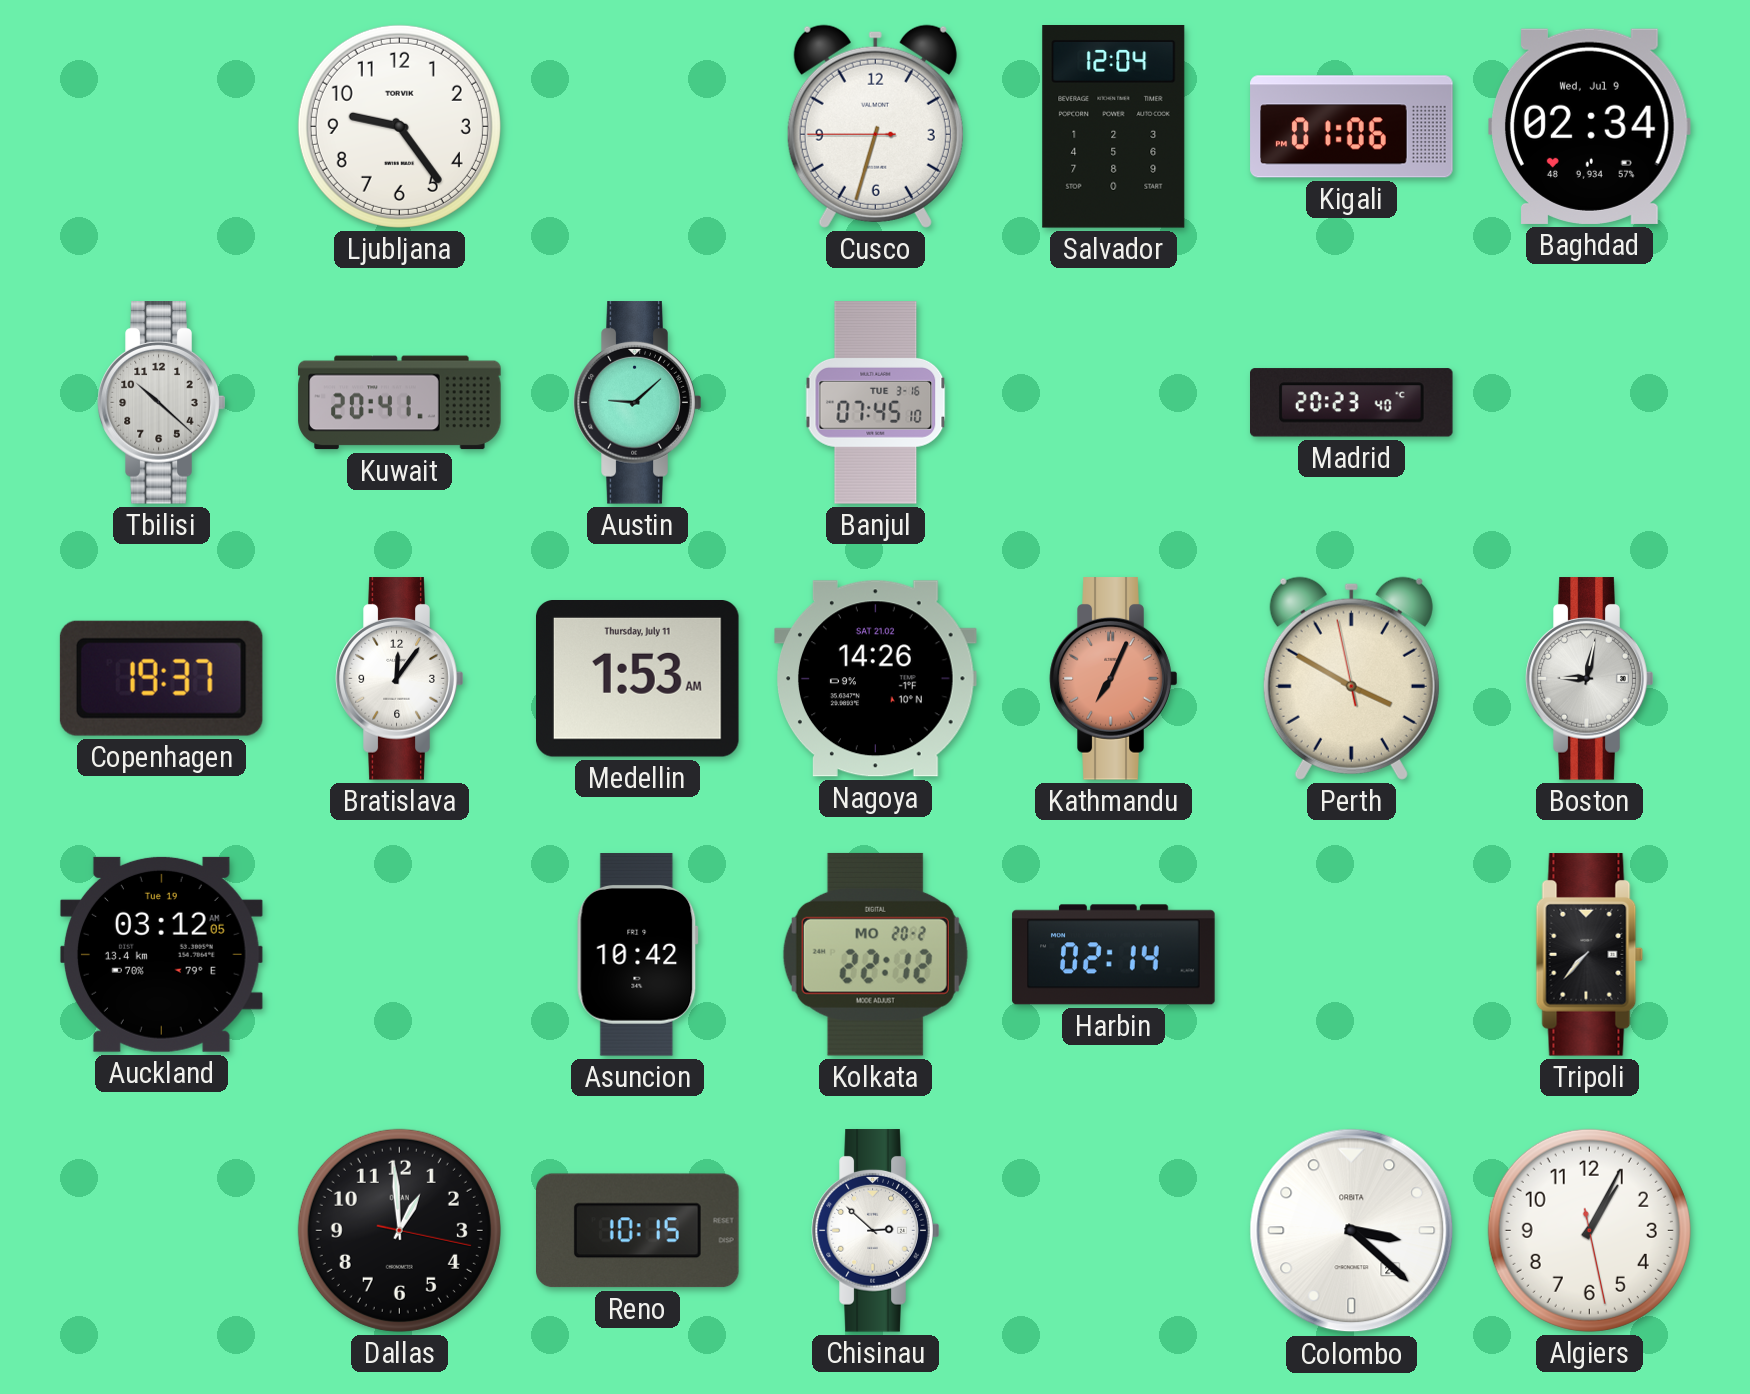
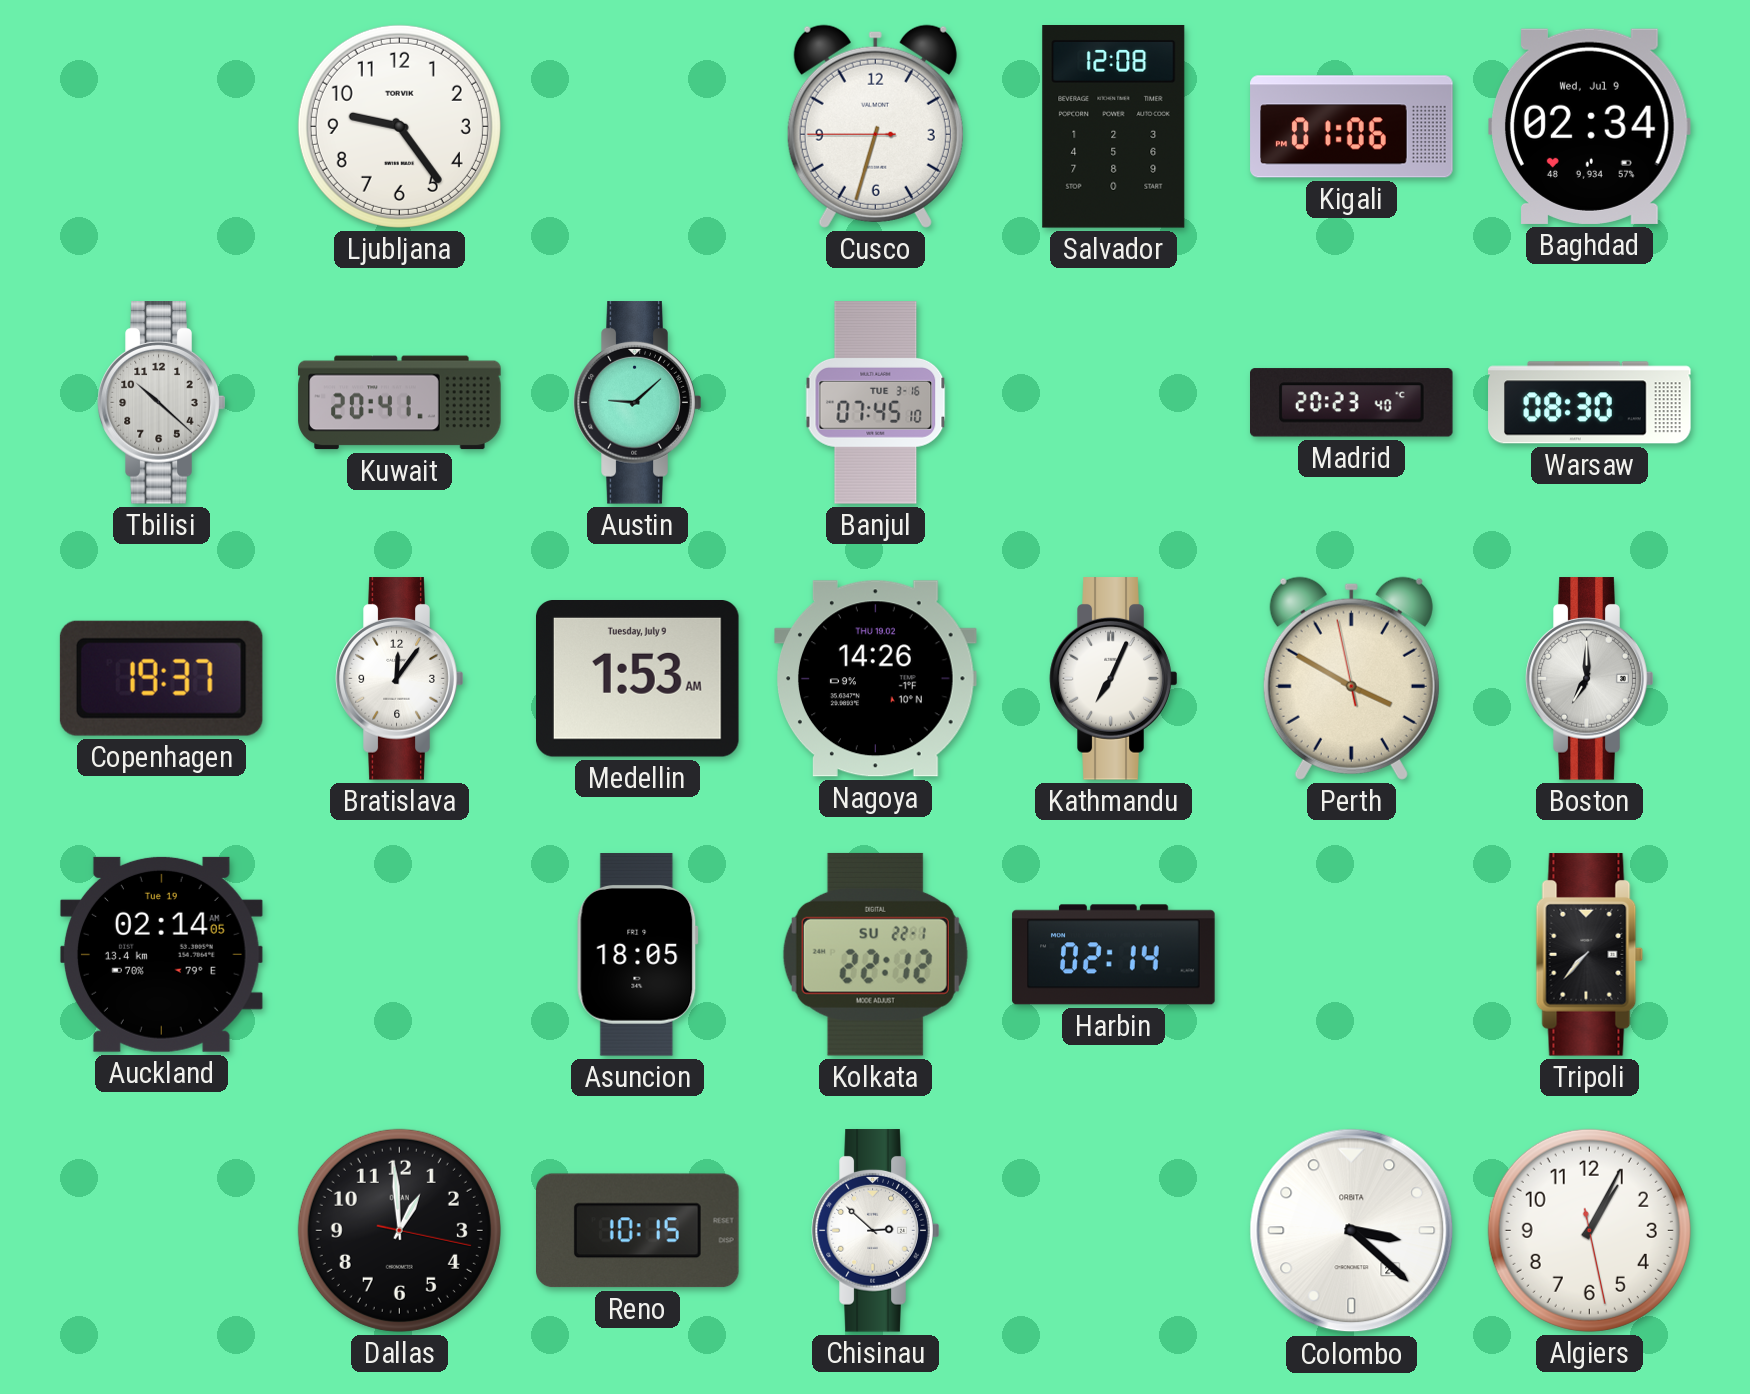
Salvador: 12:04 -> 12:08 (1114, 127)
Warsaw: none -> 08:30 (1590, 403)
Medellin date: Thursday, July 11 -> Tuesday, July 9 (638, 679)
Nagoya date: SAT 21.02 -> THU 19.02 (876, 679)
Kathmandu dial: salmon -> white (1114, 679)
Boston: 9:02 -> 7:00 (1590, 679)
Auckland: 03:12 -> 02:14 (162, 954)
Asuncion: 10:42 -> 18:05 (637, 955)
Kolkata date: MO 20-2 -> SU 22-1 (875, 954)
